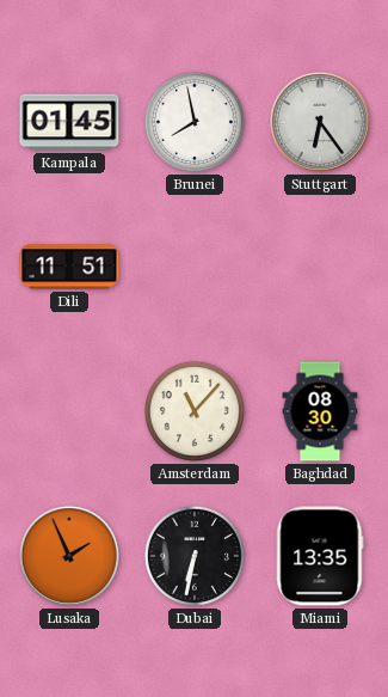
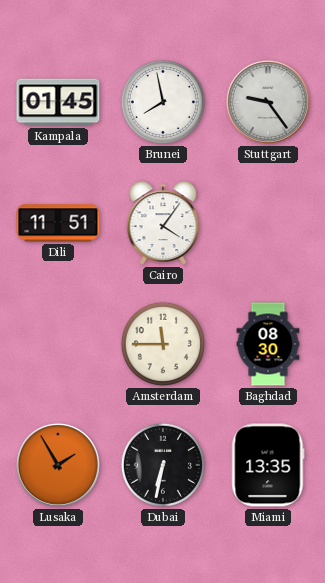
Stuttgart: 6:24 -> 9:24 (268, 102)
Cairo: none -> 4:06 (163, 223)
Amsterdam: 11:07 -> 11:45 (163, 344)
Lusaka: 1:56 -> 1:55 (58, 465)
